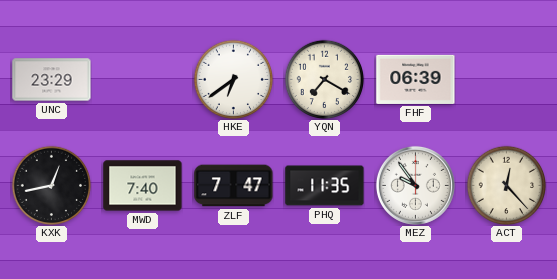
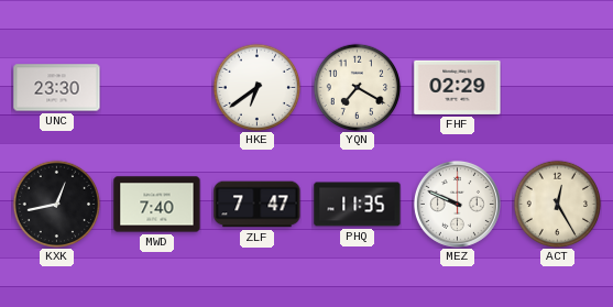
UNC: 23:29 -> 23:30 (57, 88)
FHF: 06:39 -> 02:29 (458, 87)
MEZ: 9:54 -> 9:49 (457, 204)
ACT: 12:23 -> 12:25 (557, 204)
